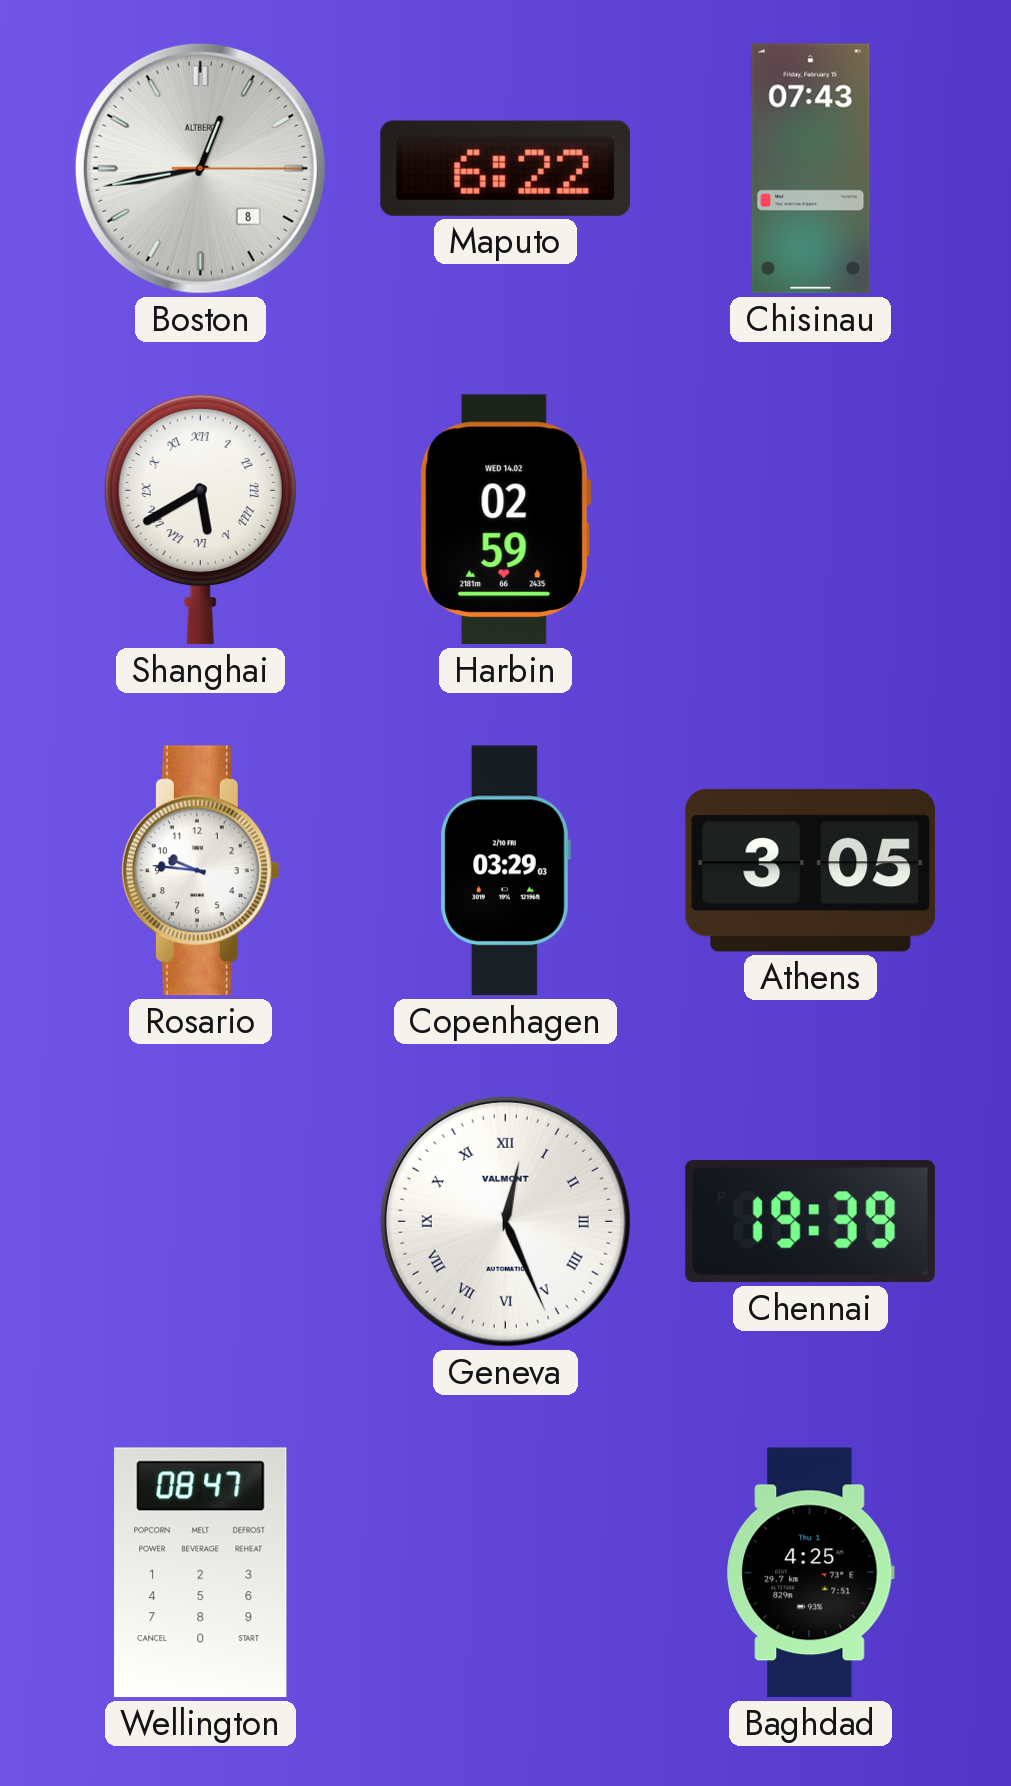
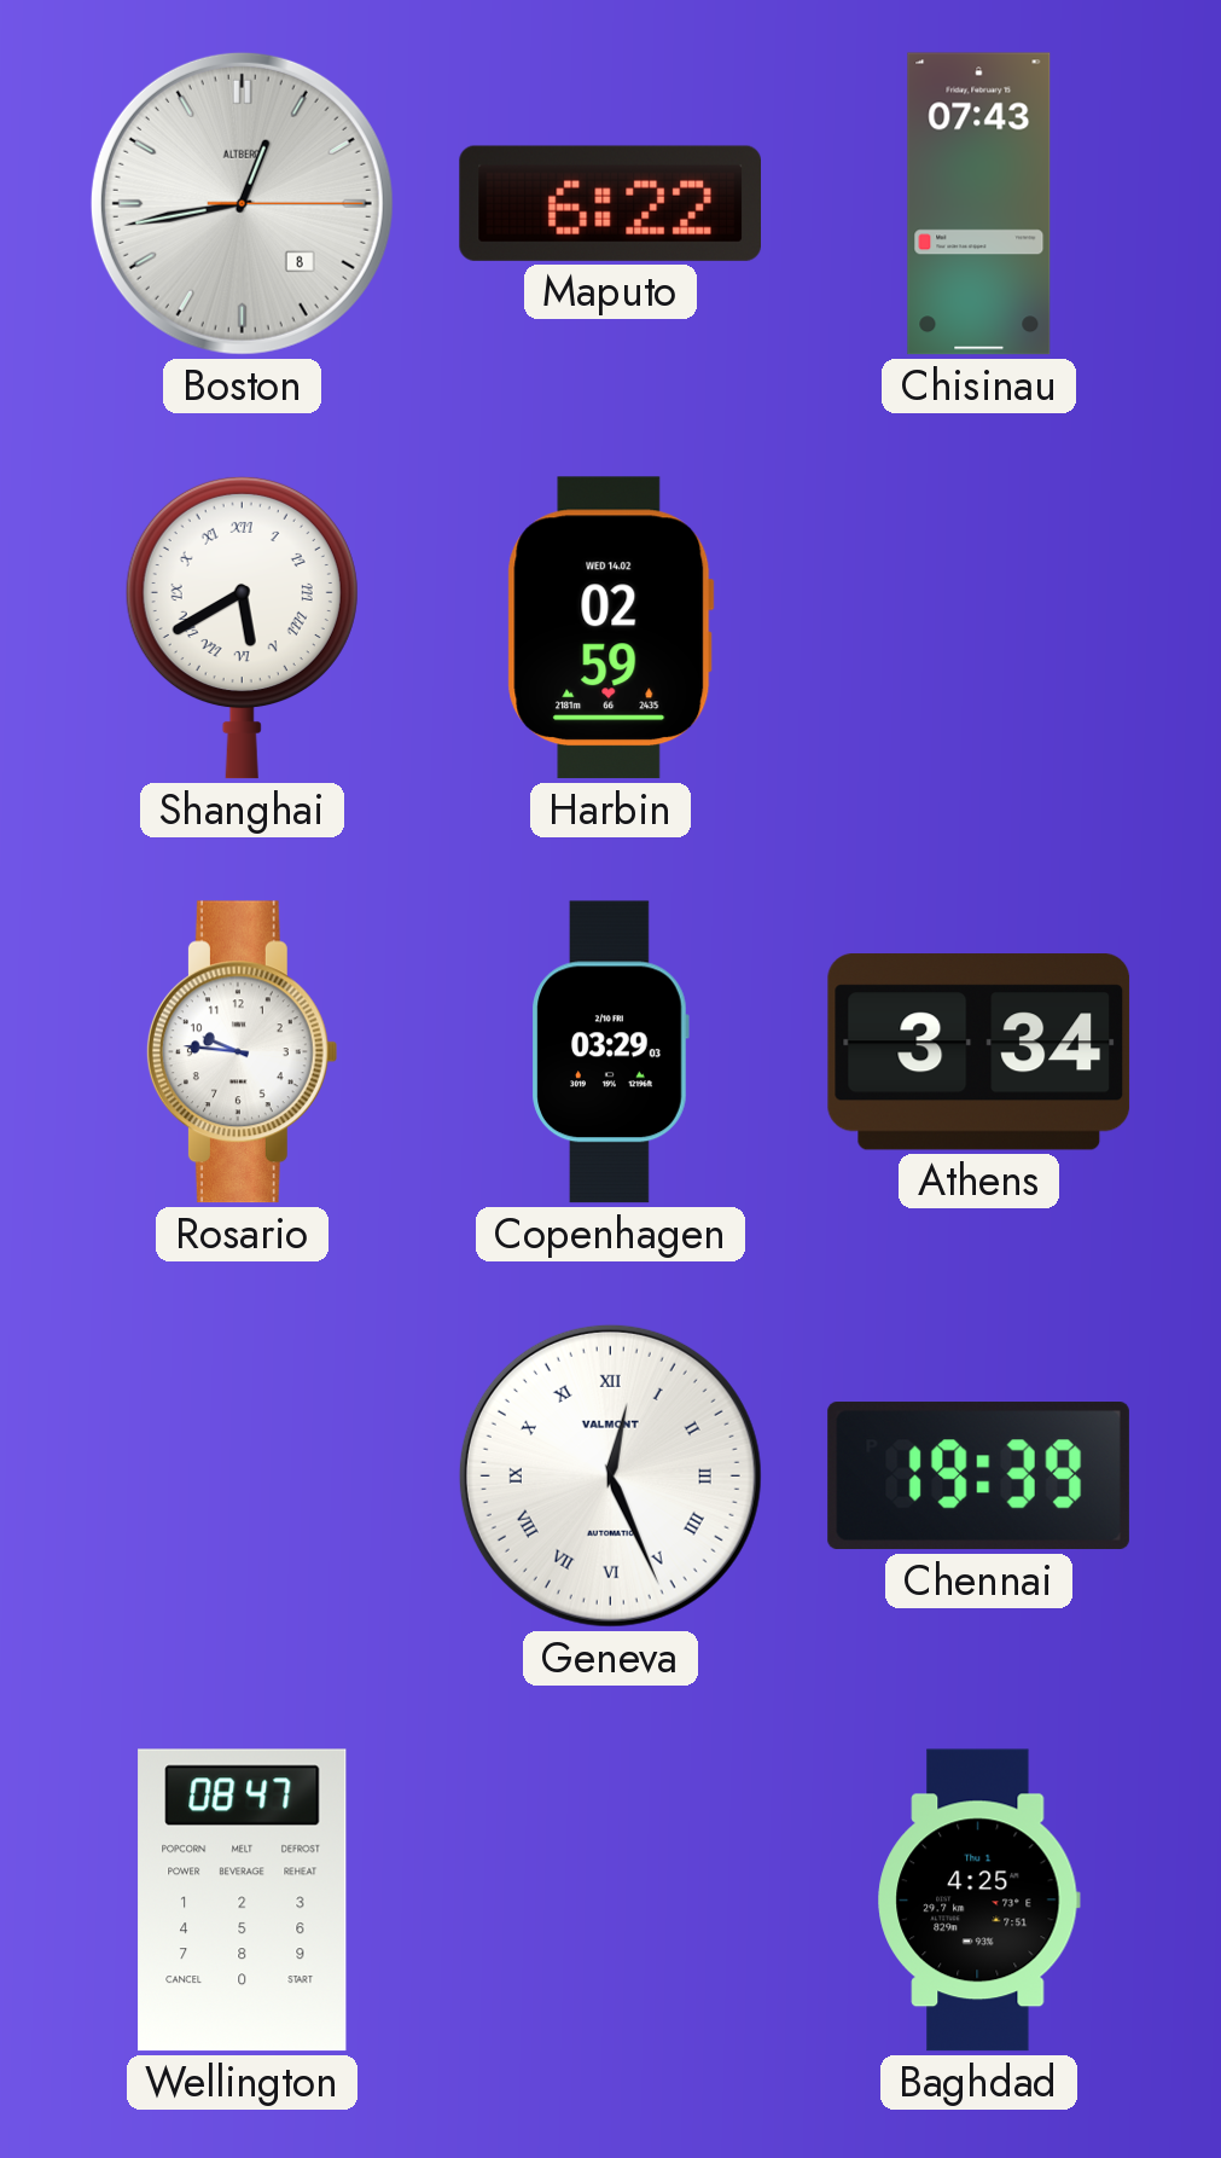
Athens: 3:05 -> 3:34 (979, 1052)
